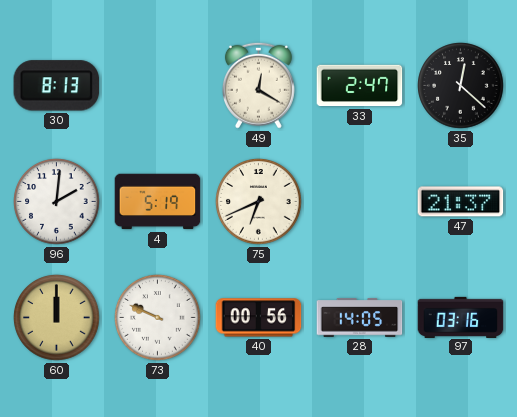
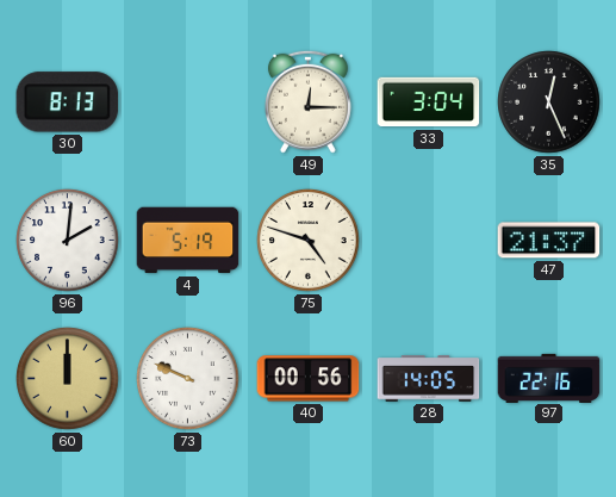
49: 12:20 -> 12:15 (307, 101)
33: 2:47 -> 3:04 (429, 102)
35: 12:22 -> 12:26 (549, 102)
75: 6:41 -> 4:48 (309, 241)
97: 03:16 -> 22:16 (549, 378)
